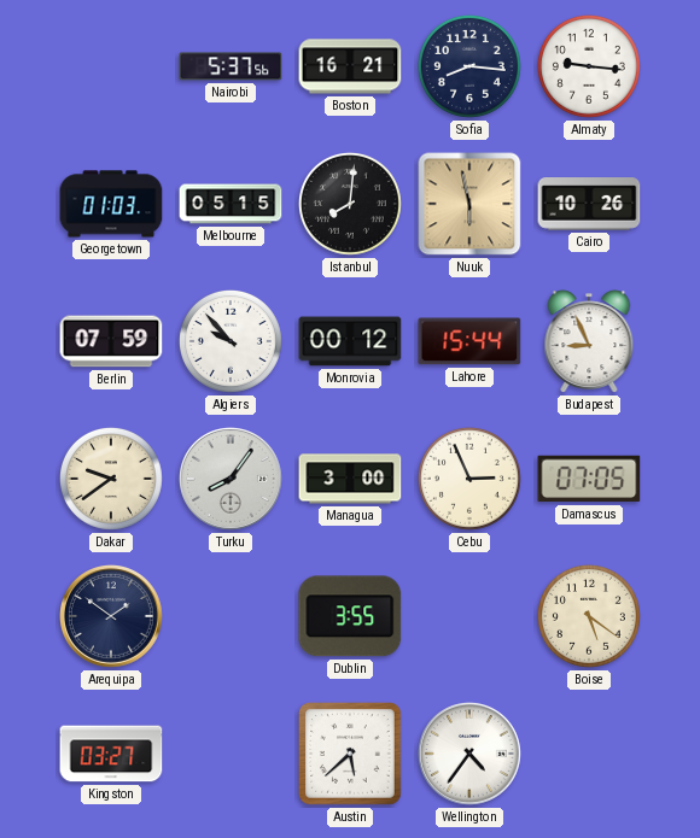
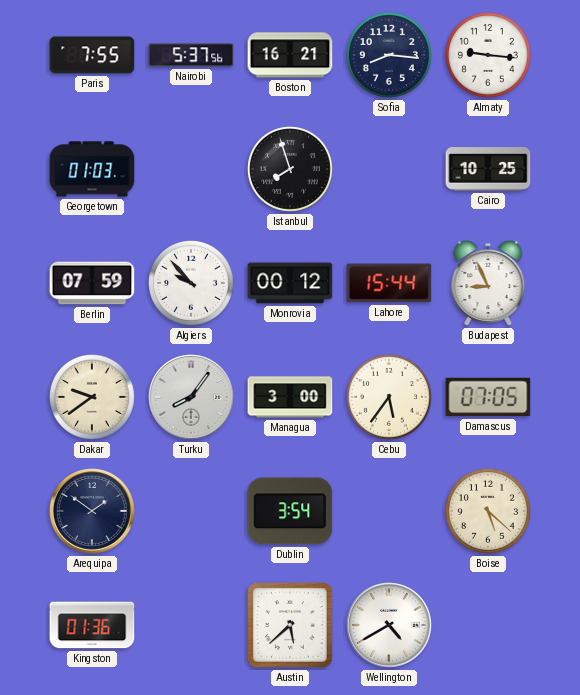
Paris: none -> 7:55 (92, 55)
Melbourne: 05:15 -> none (231, 204)
Istanbul: 8:01 -> 7:57 (290, 169)
Nuuk: 5:58 -> none (469, 204)
Cairo: 10:26 -> 10:25 (488, 169)
Cebu: 2:56 -> 5:36 (389, 397)
Dublin: 3:55 -> 3:54 (290, 511)
Boise: 5:21 -> 5:22 (488, 511)
Kingston: 03:27 -> 01:36 (92, 625)
Wellington: 4:36 -> 4:40 (390, 626)
